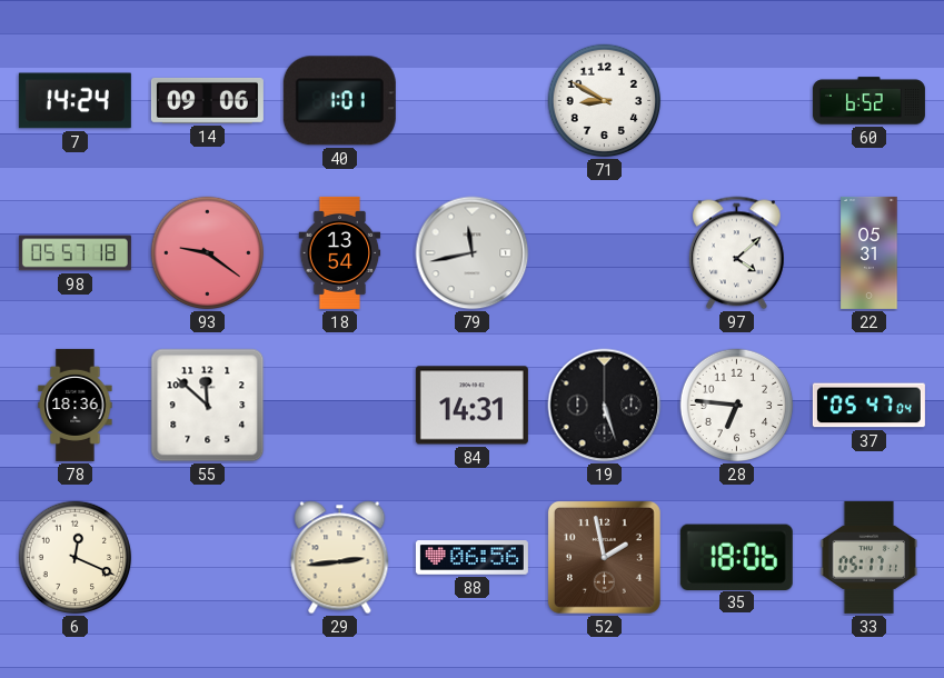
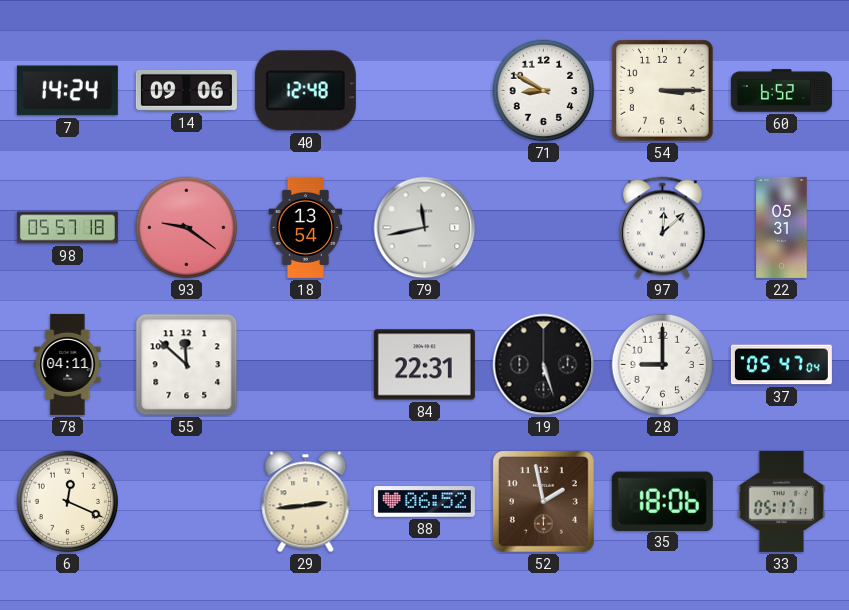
40: 1:01 -> 12:48 (305, 91)
54: none -> 3:15 (663, 91)
97: 4:08 -> 12:08 (663, 228)
78: 18:36 -> 04:11 (68, 364)
84: 14:31 -> 22:31 (424, 365)
28: 6:46 -> 9:00 (663, 365)
88: 06:56 -> 06:52 (424, 502)
